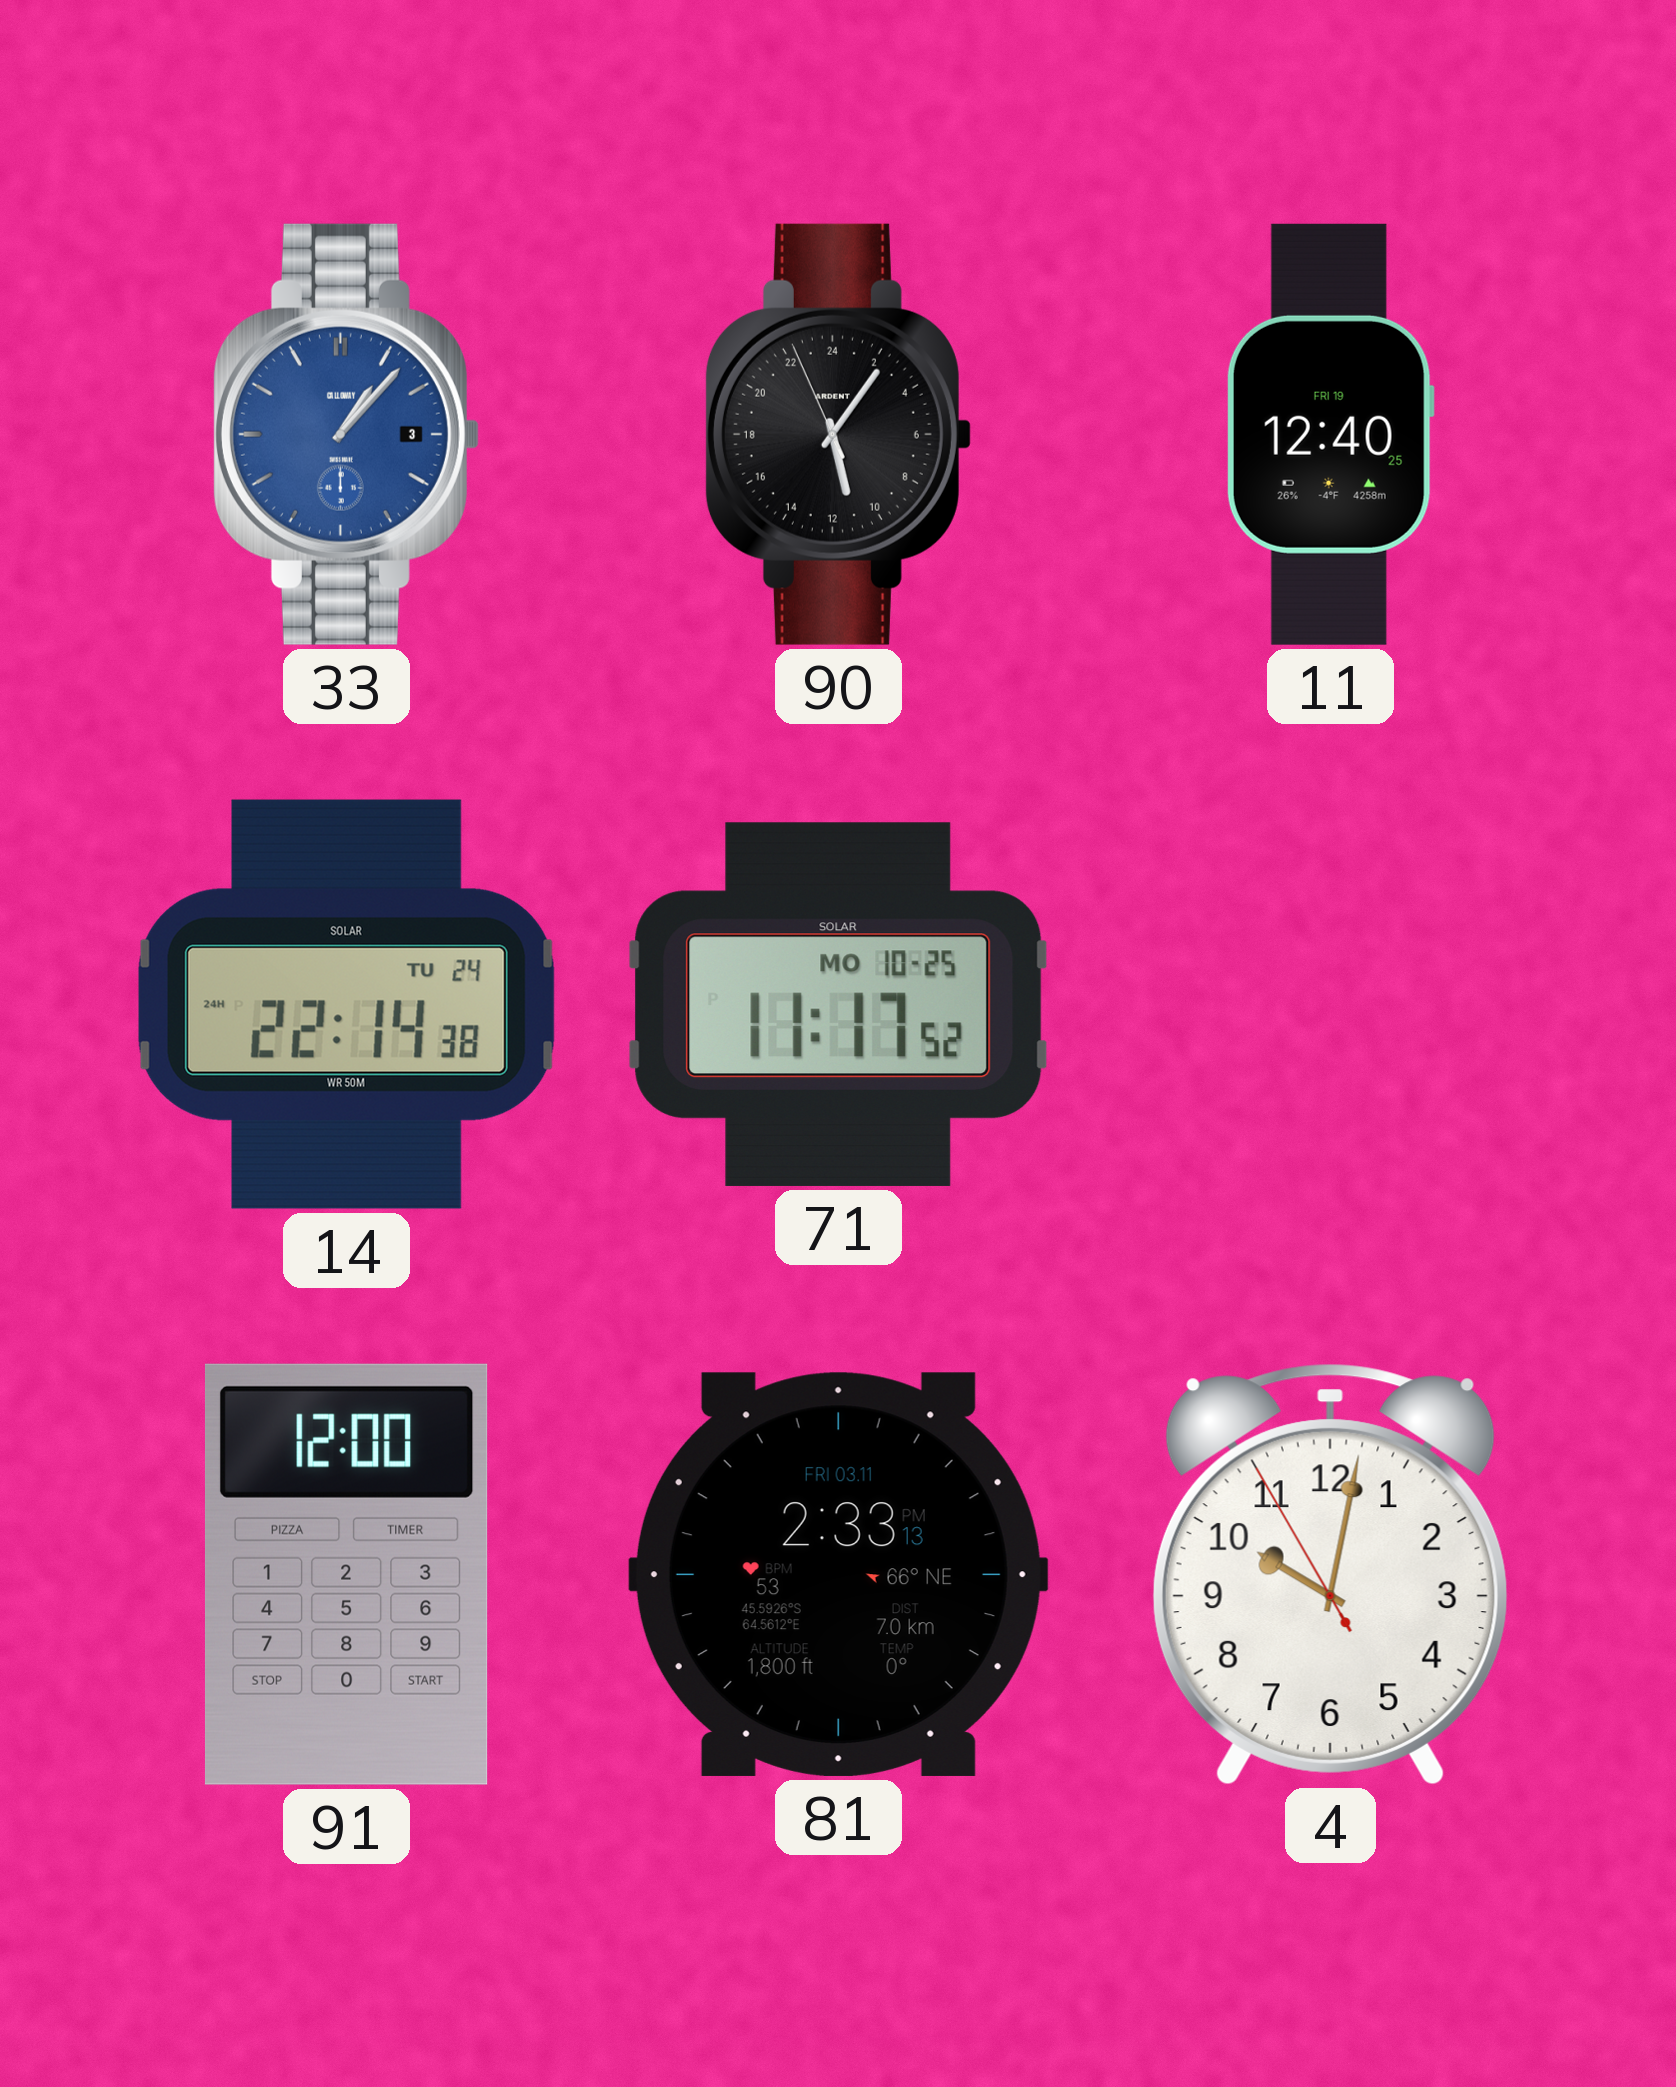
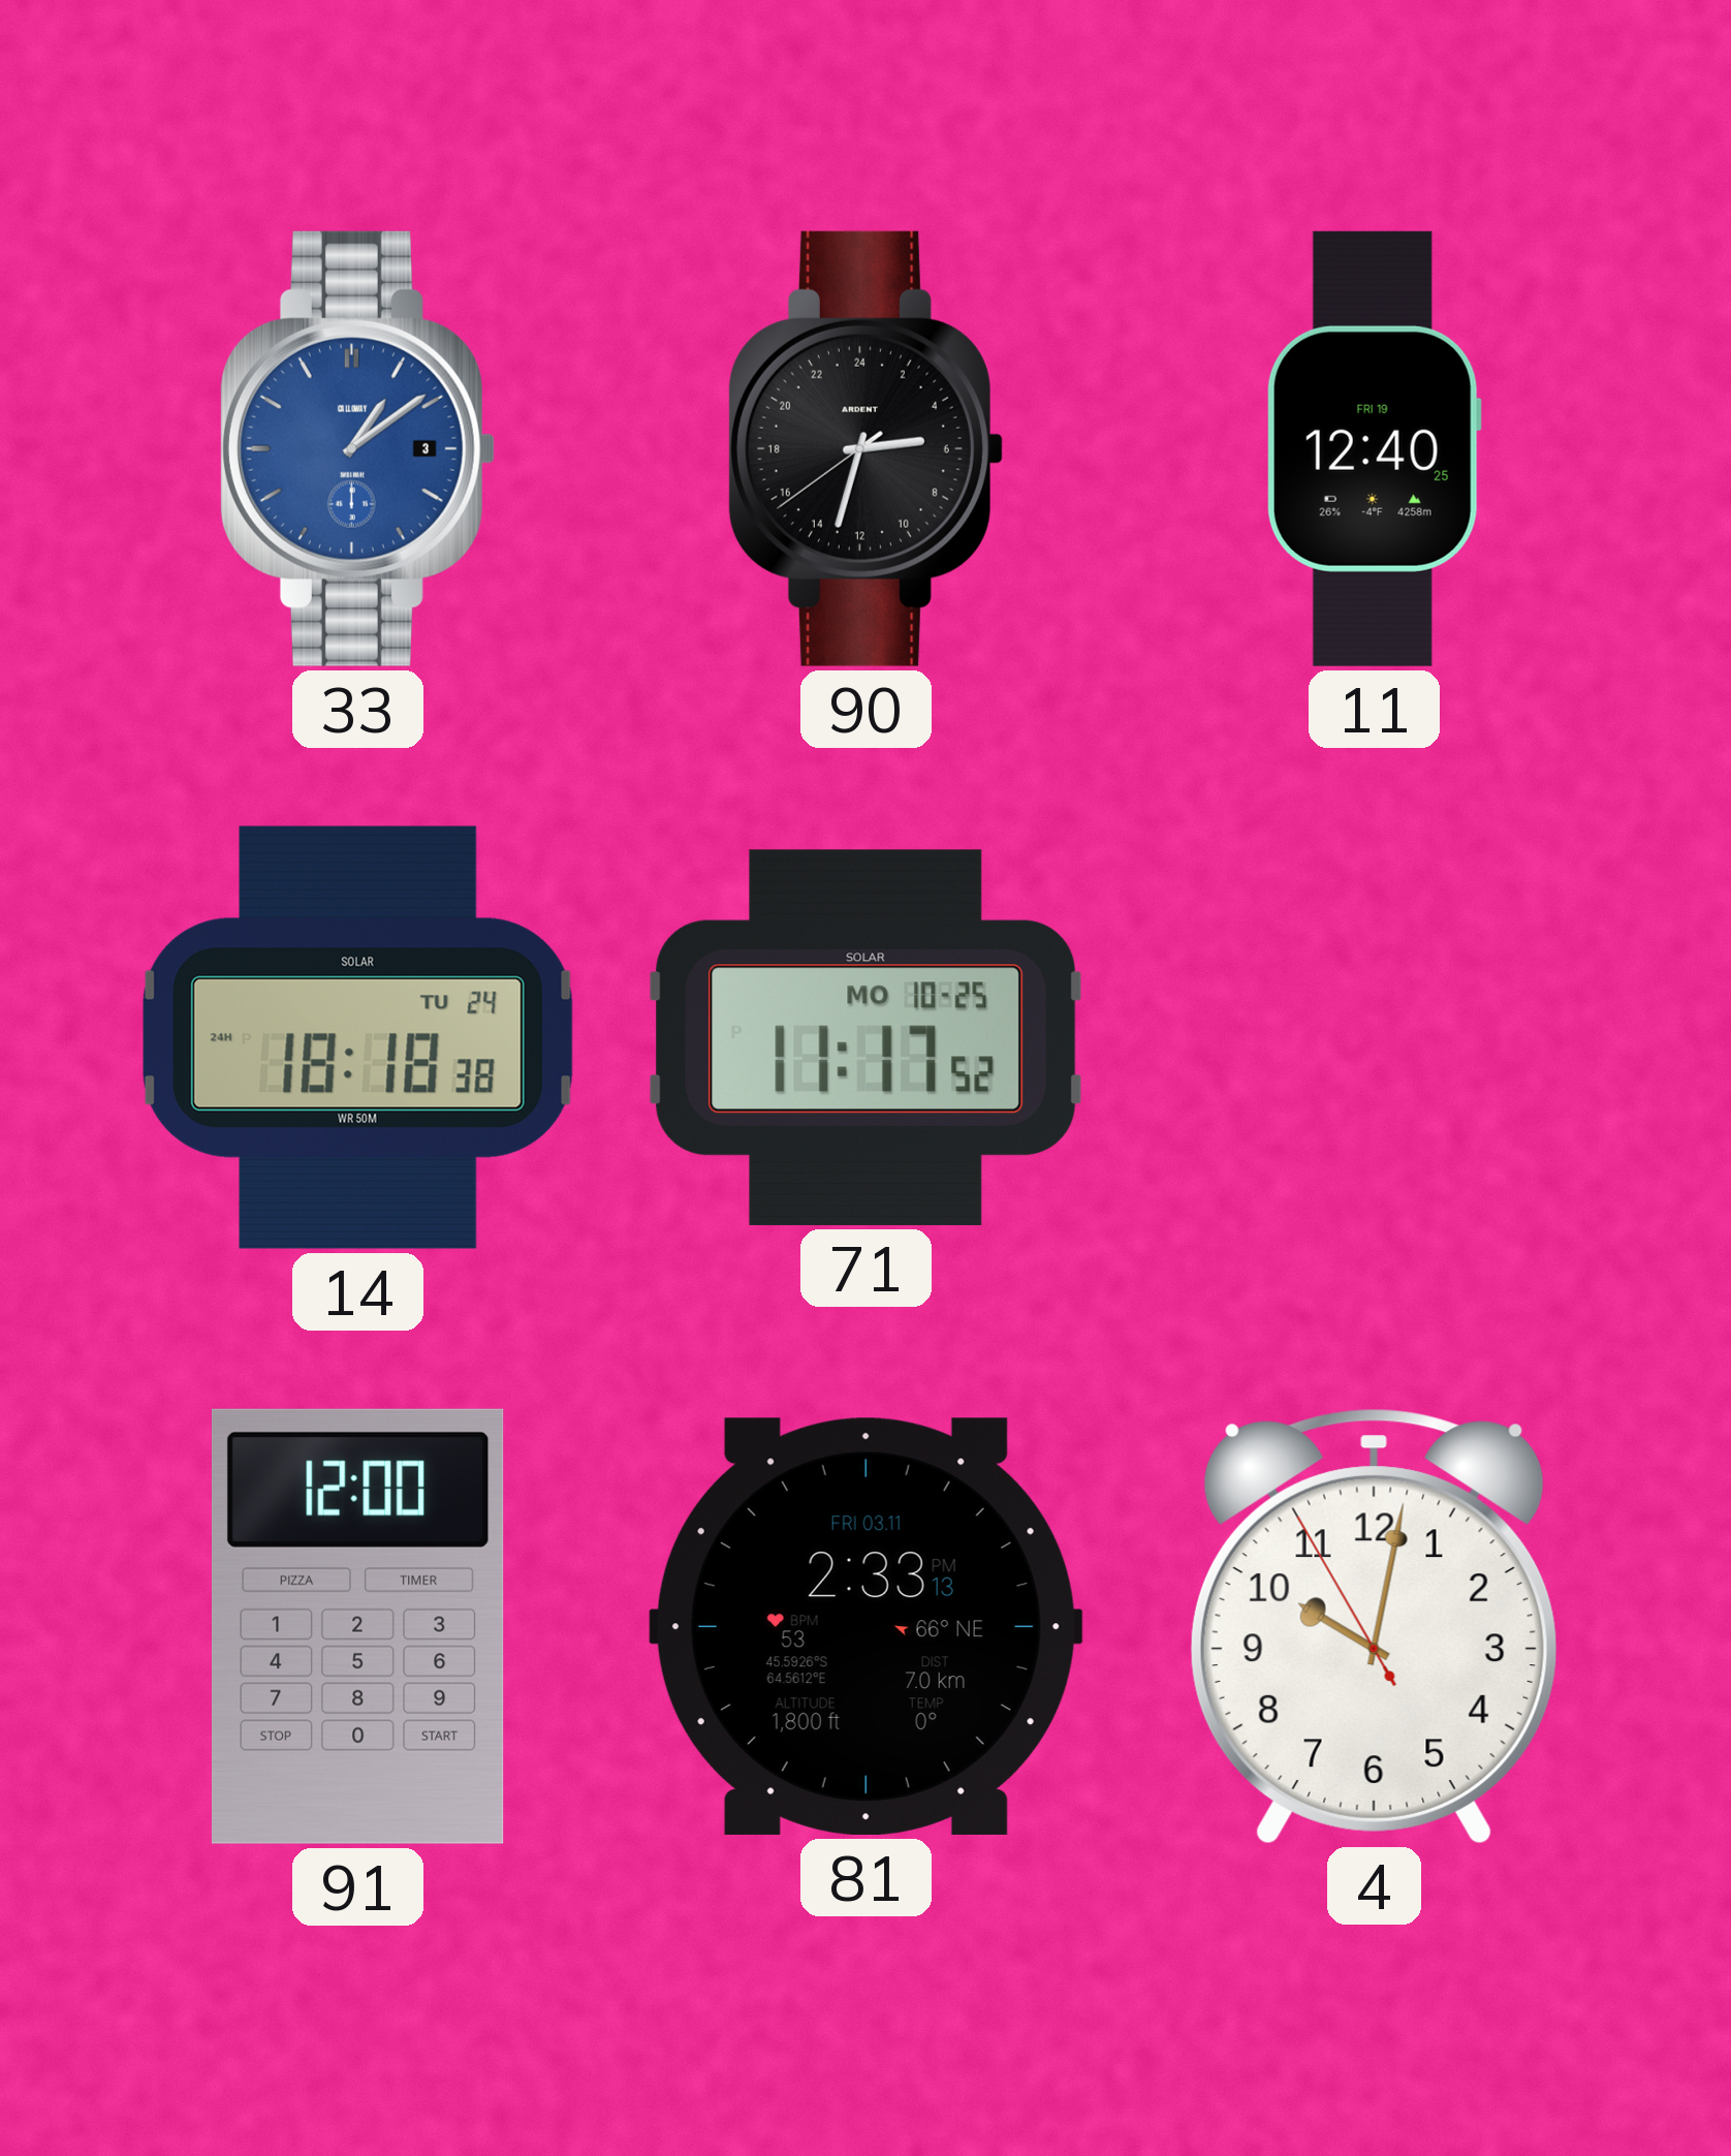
33: 1:07 -> 1:09 (357, 448)
90: 11:05 -> 5:32 (865, 448)
14: 22:14 -> 18:18 (357, 1037)
